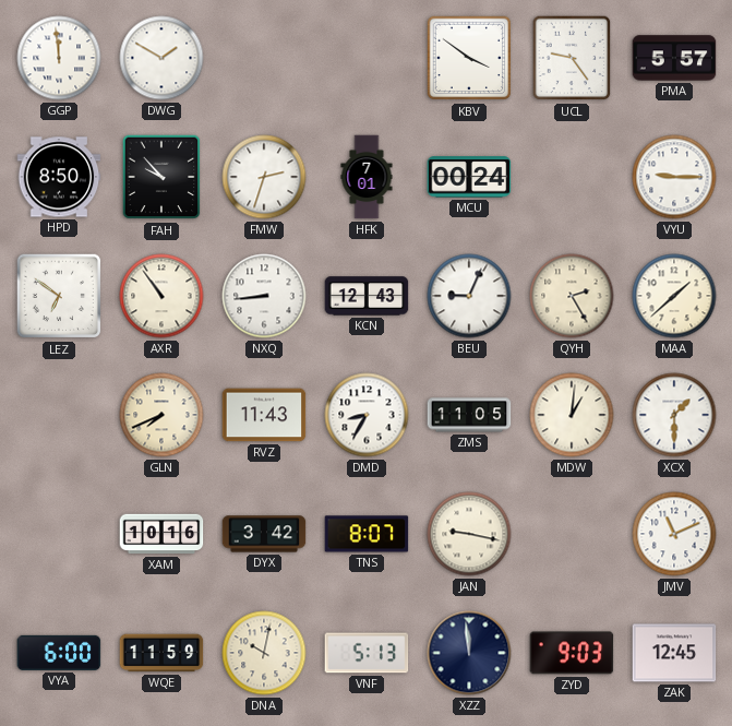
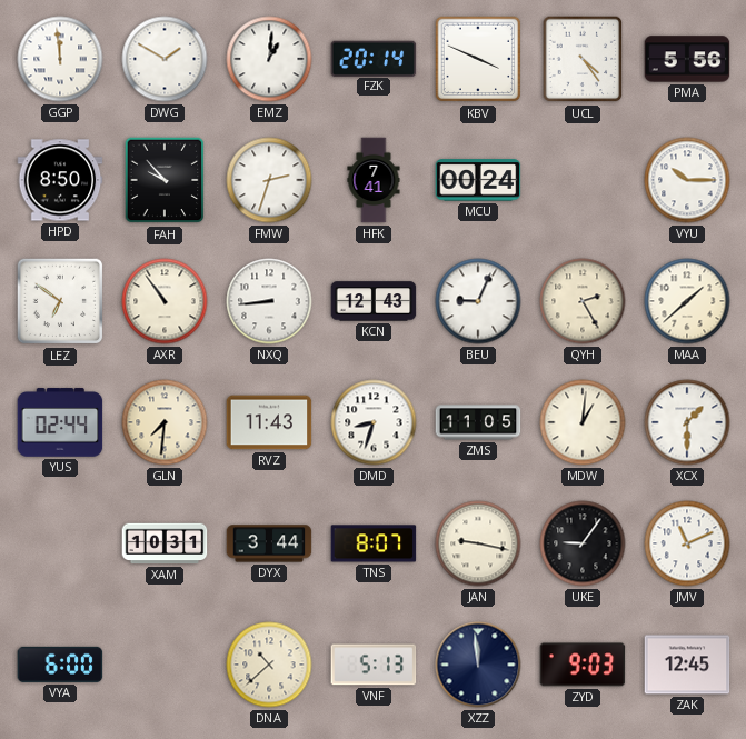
EMZ: none -> 1:01 (269, 59)
FZK: none -> 20:14 (374, 58)
KBV: 3:51 -> 3:49 (478, 59)
UCL: 9:24 -> 4:24 (583, 59)
PMA: 5:57 -> 5:56 (687, 59)
HFK: 7:01 -> 7:41 (374, 180)
VYU: 9:15 -> 10:15 (687, 180)
YUS: none -> 02:44 (60, 422)
GLN: 7:41 -> 7:31 (165, 422)
DMD: 8:35 -> 8:33 (374, 422)
XAM: 10:16 -> 10:31 (165, 543)
DYX: 3:42 -> 3:44 (269, 543)
UKE: none -> 9:06 (583, 543)
WQE: 11:59 -> none (161, 653)
DNA: 10:02 -> 10:38 (269, 665)
